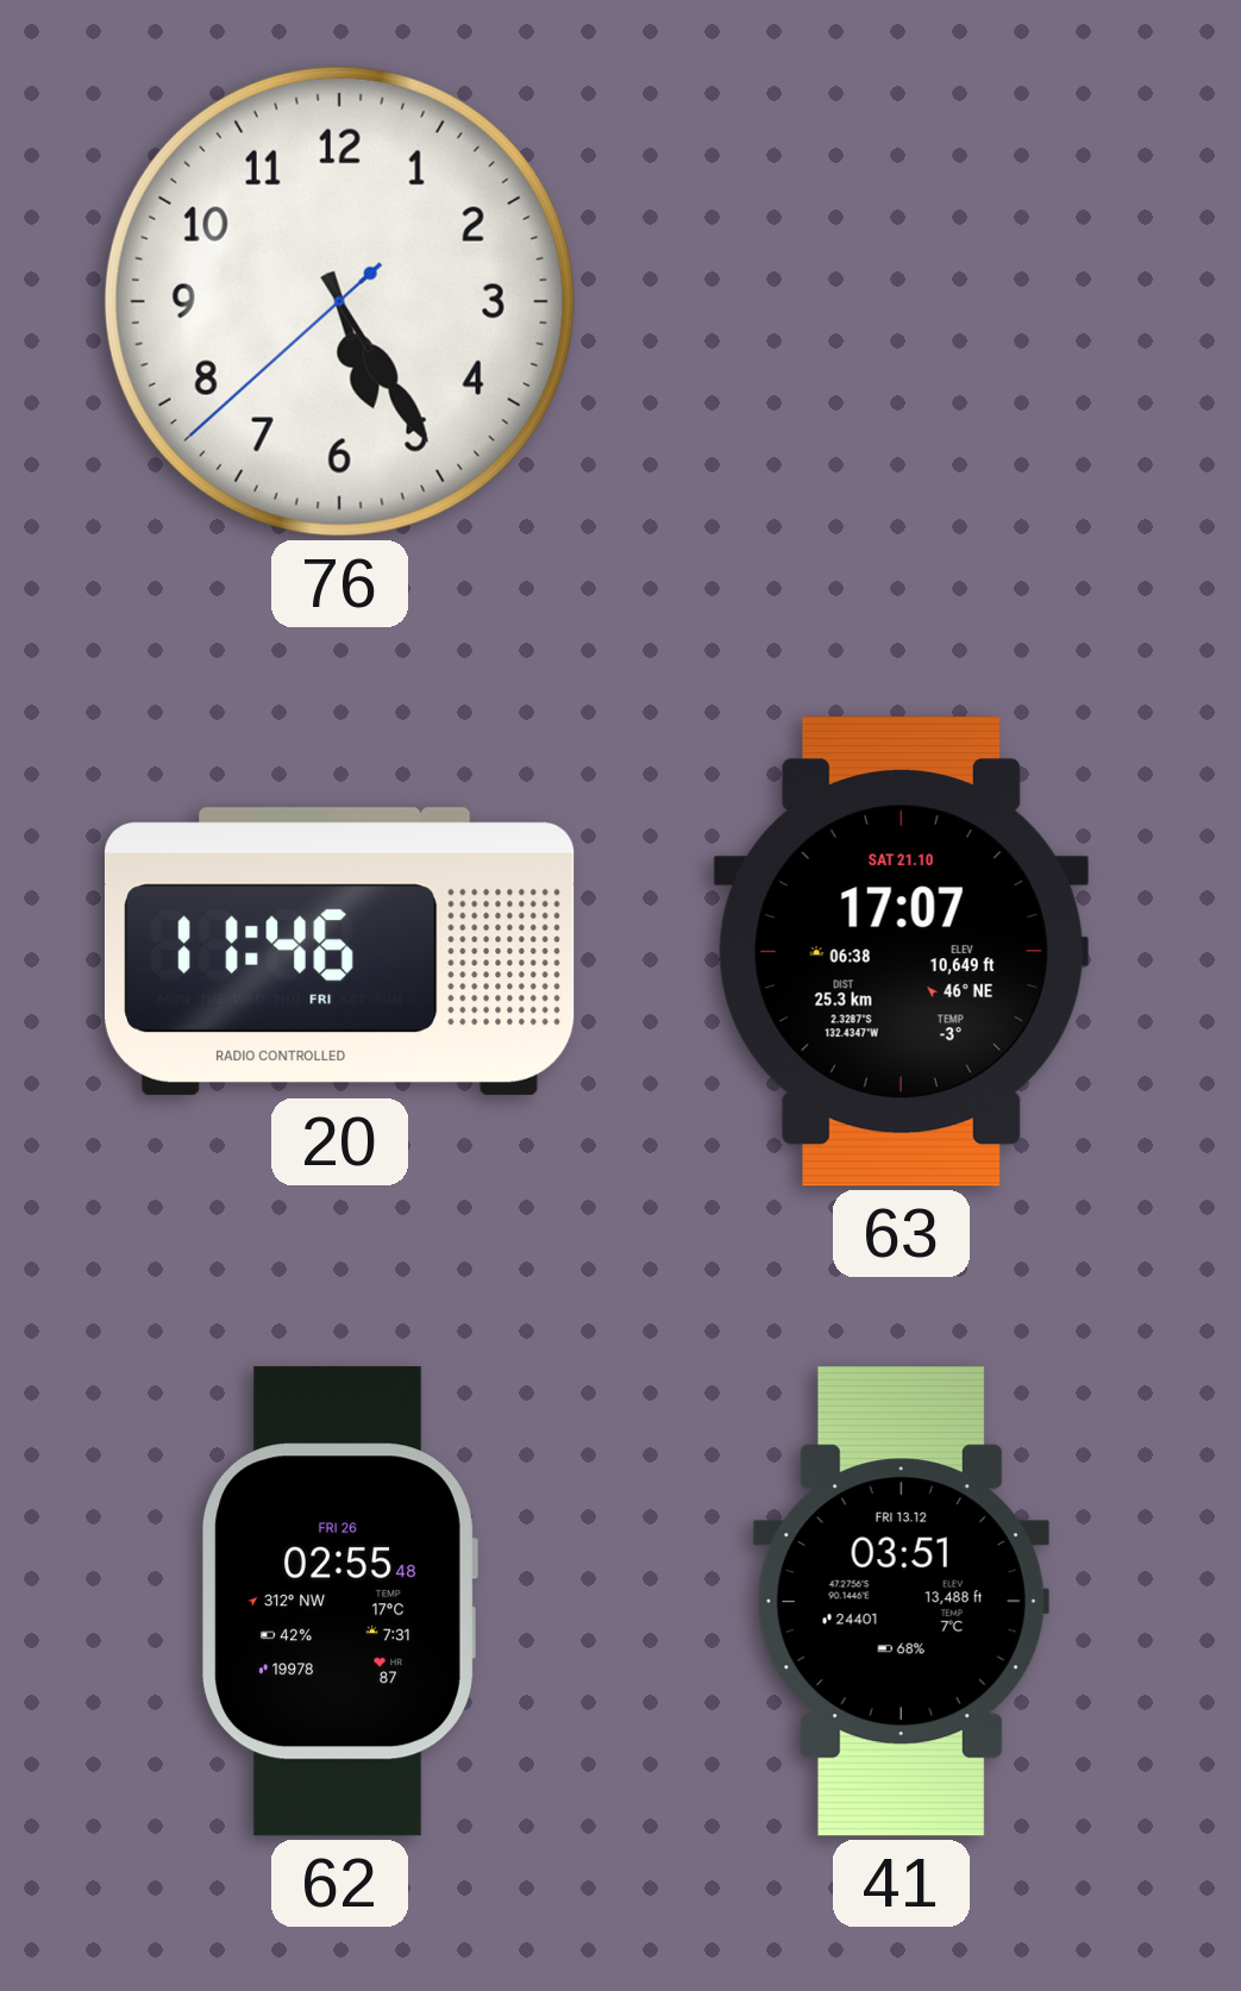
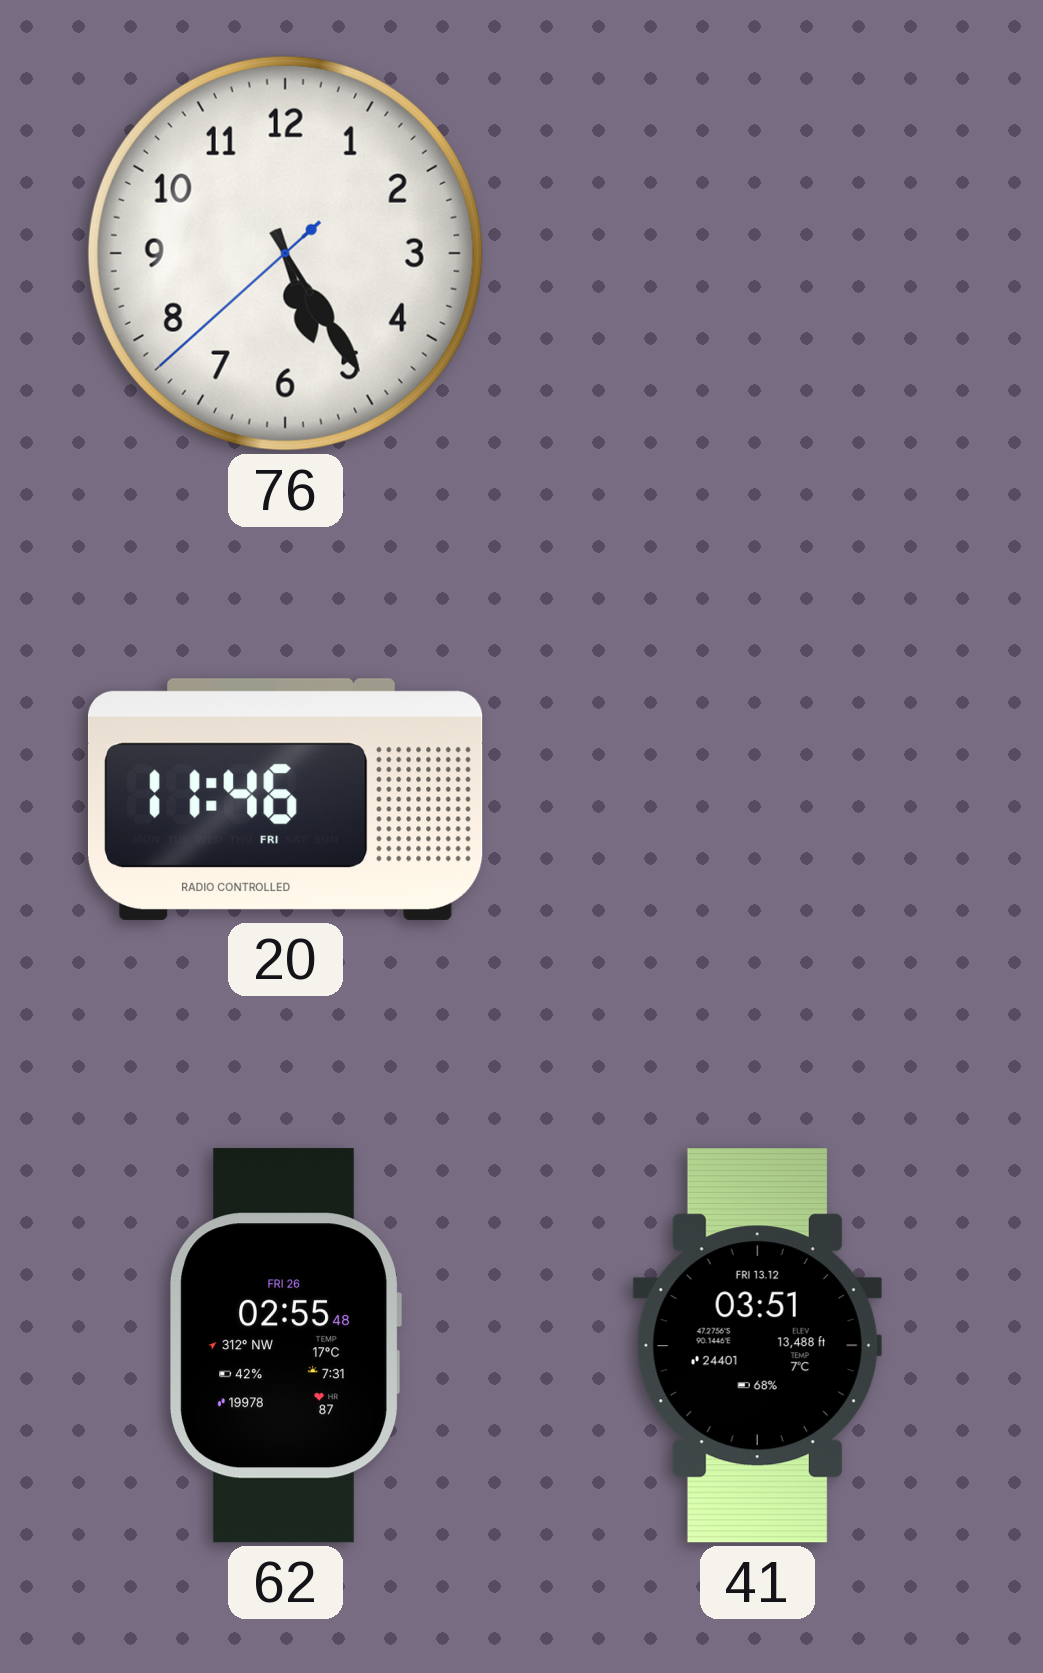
63: 17:07 -> none (901, 952)
